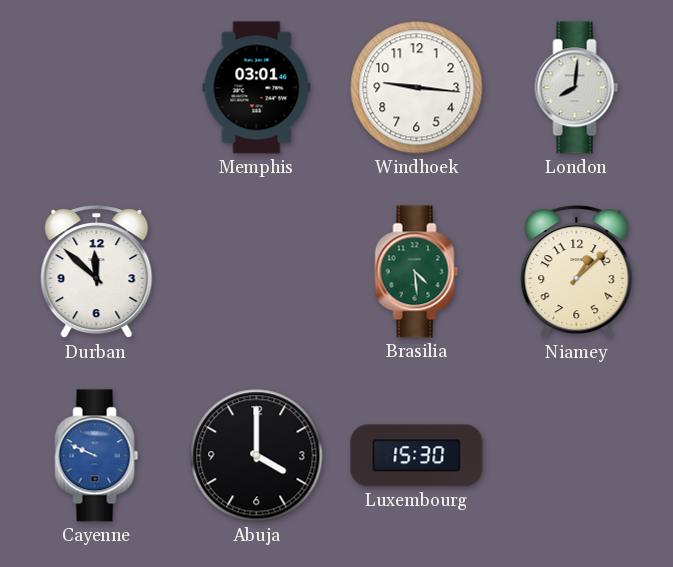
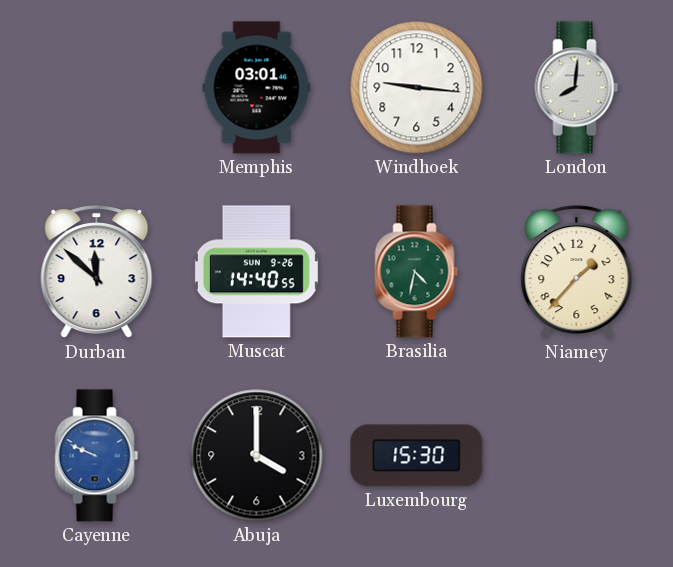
Muscat: none -> 14:40 (256, 272)
Brasilia: 4:29 -> 4:32 (417, 272)
Niamey: 1:08 -> 1:37 (577, 272)
